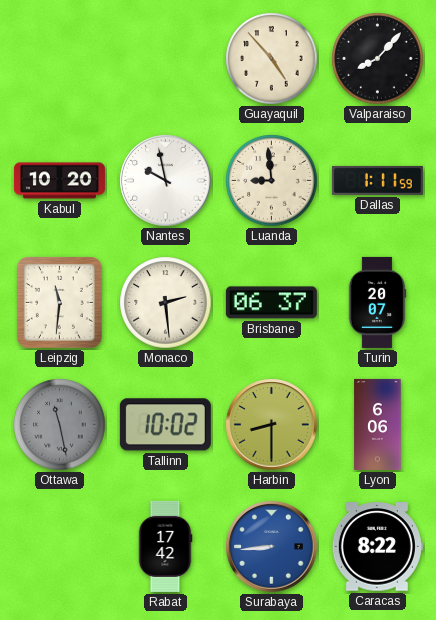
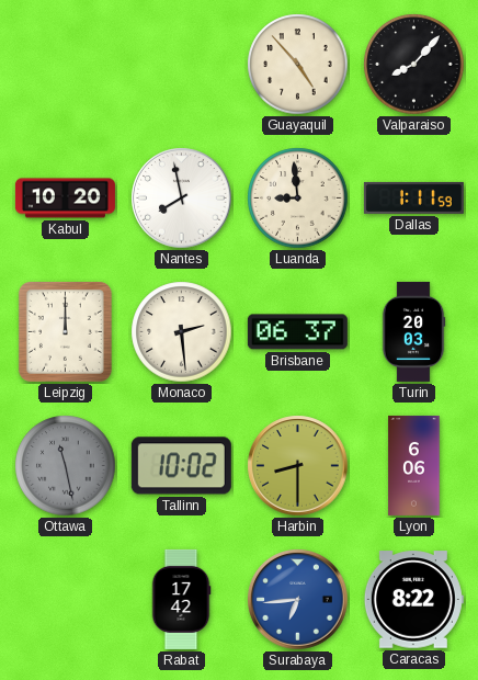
Nantes: 9:58 -> 7:58 (182, 199)
Leipzig: 11:31 -> 12:00 (65, 331)
Turin: 20:07 -> 20:03 (413, 331)
Surabaya: 8:44 -> 6:44 (298, 600)
